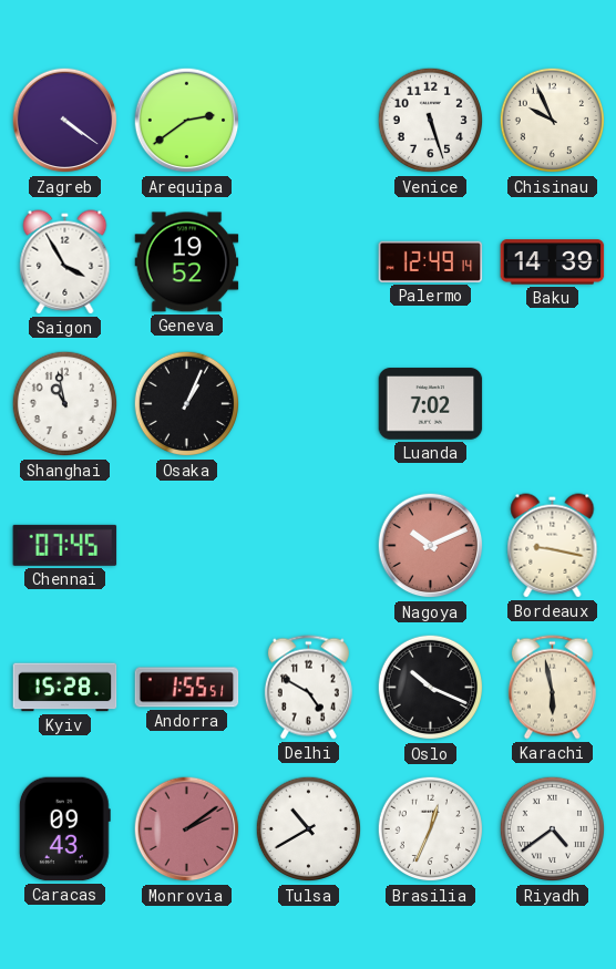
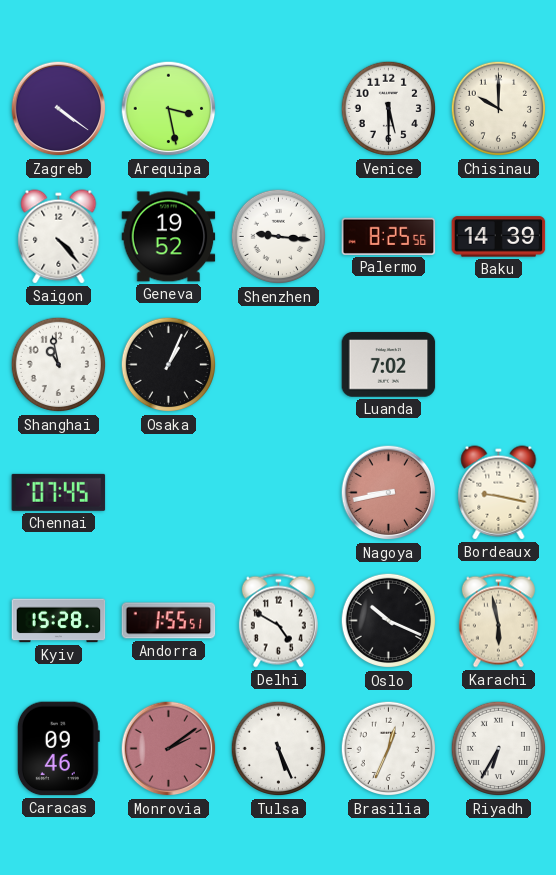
Arequipa: 2:39 -> 3:28 (169, 109)
Venice: 5:27 -> 5:30 (389, 109)
Chisinau: 9:56 -> 10:00 (499, 109)
Saigon: 3:55 -> 4:23 (59, 237)
Shenzhen: none -> 9:16 (279, 237)
Palermo: 12:49 -> 8:25 (389, 236)
Nagoya: 10:11 -> 8:43 (389, 493)
Caracas: 09:43 -> 09:46 (58, 749)
Tulsa: 10:40 -> 5:26 (279, 749)
Riyadh: 4:39 -> 6:35 (499, 749)
